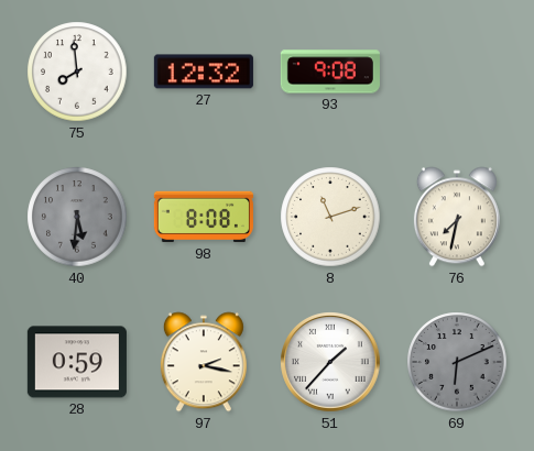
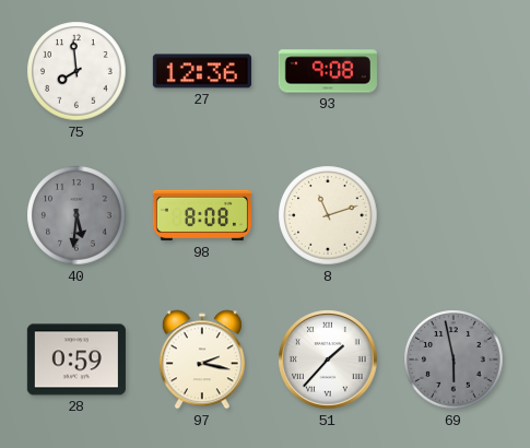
27: 12:32 -> 12:36 (202, 71)
76: 7:32 -> none (457, 217)
69: 6:11 -> 5:58 (454, 359)
